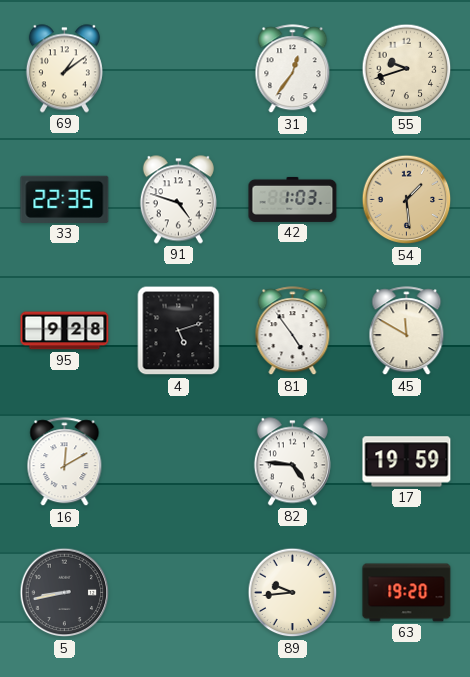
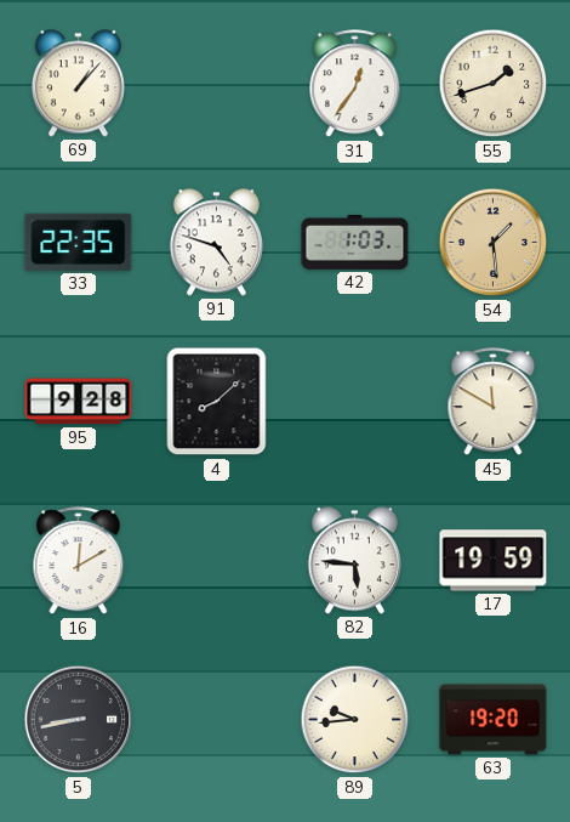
69: 1:09 -> 1:07 (78, 84)
55: 9:42 -> 1:42 (494, 84)
4: 5:12 -> 8:08 (217, 402)
81: 4:54 -> none (293, 331)
82: 4:46 -> 5:46 (354, 561)
